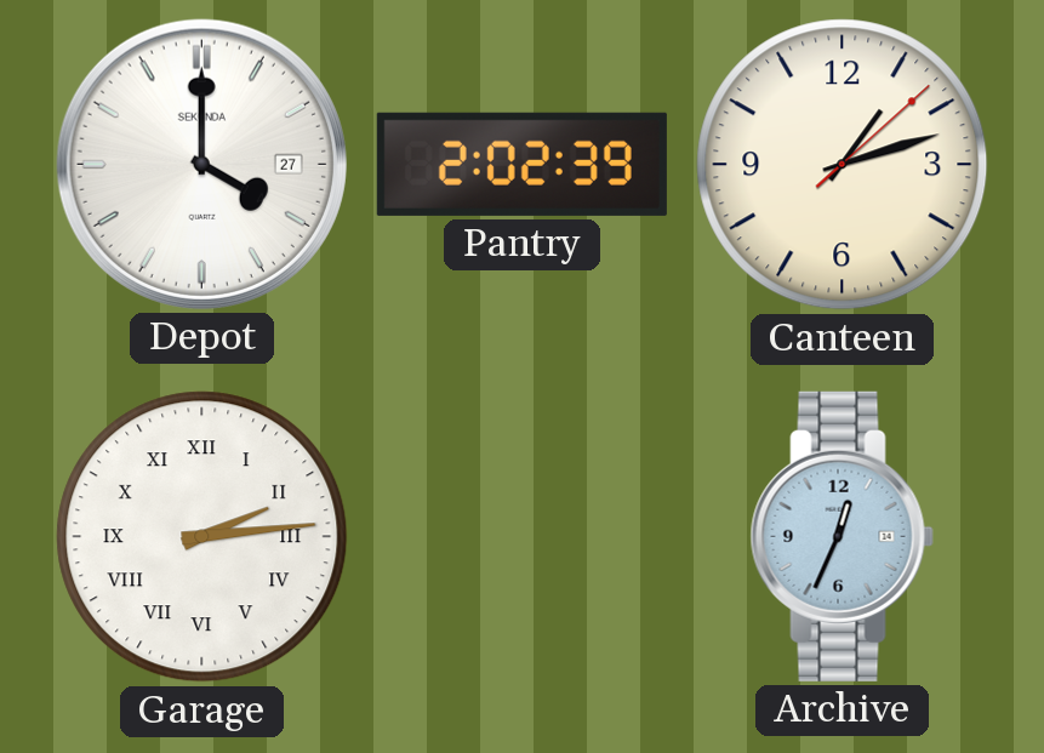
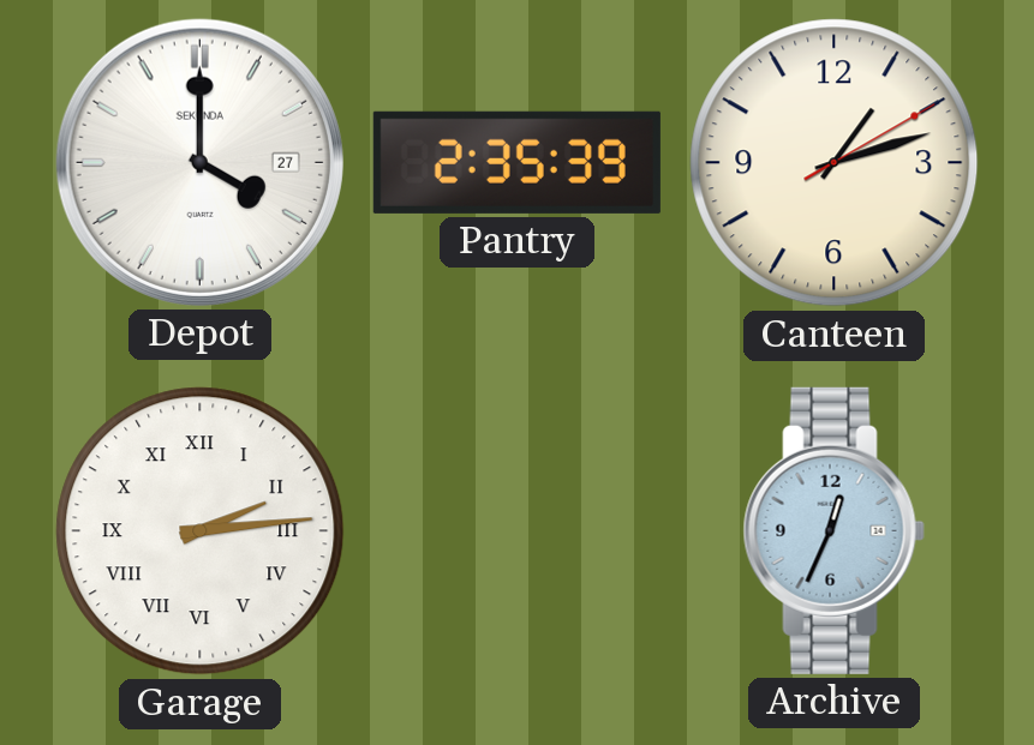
Pantry: 2:02 -> 2:35 (516, 162)
Canteen: 1:12:08 -> 1:12:10 (835, 163)
